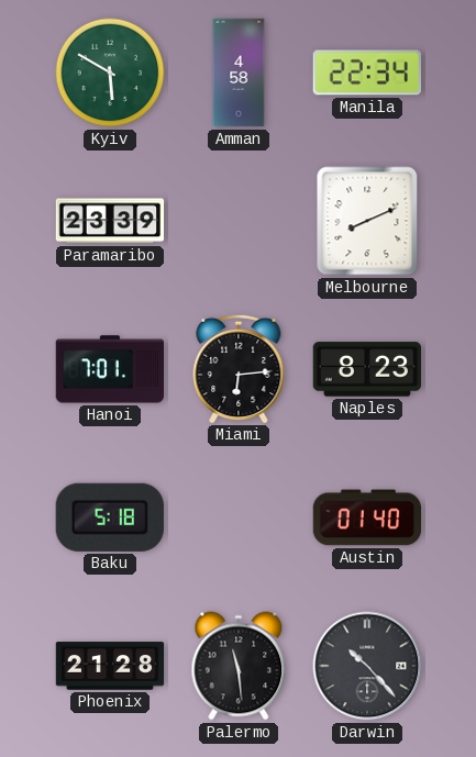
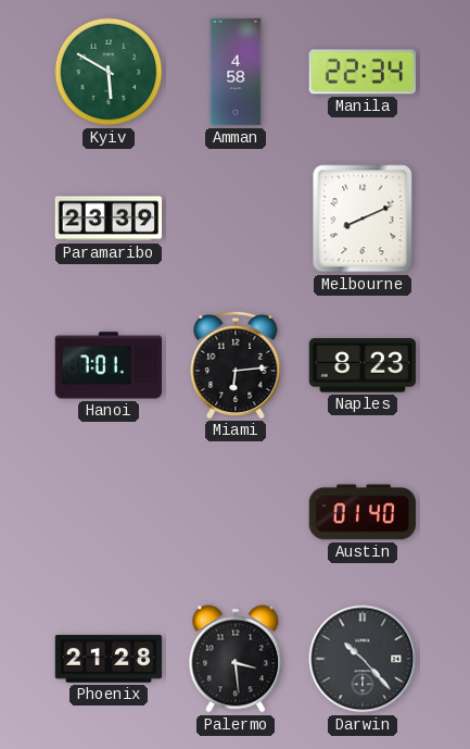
Baku: 5:18 -> none (110, 517)
Palermo: 11:29 -> 3:29 (236, 659)
